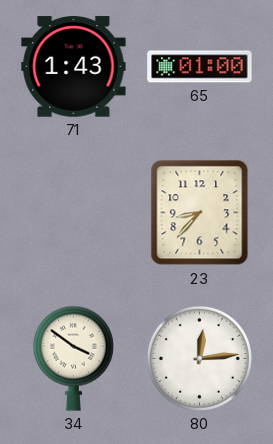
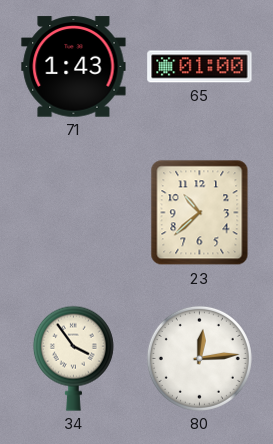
23: 8:37 -> 10:38 (200, 213)
34: 3:51 -> 3:54 (73, 358)
